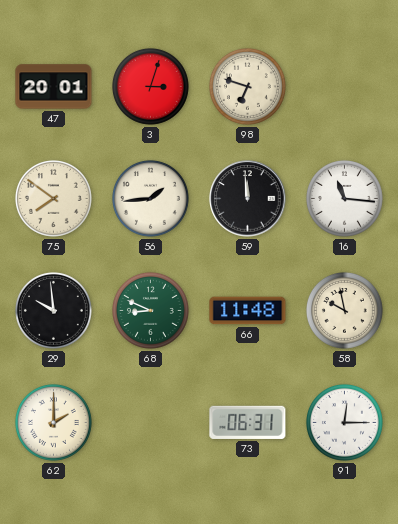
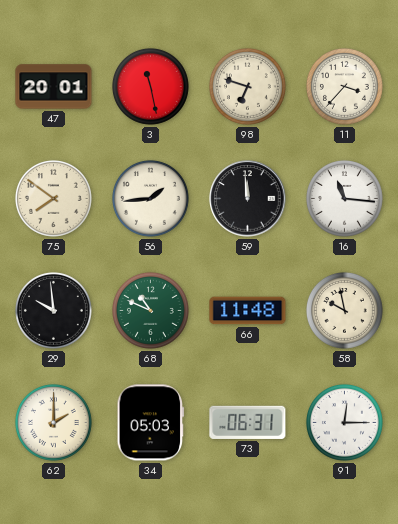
3: 3:03 -> 11:28 (150, 86)
11: none -> 3:37 (344, 86)
68: 8:49 -> 10:49 (150, 310)
34: none -> 05:03 (151, 423)
